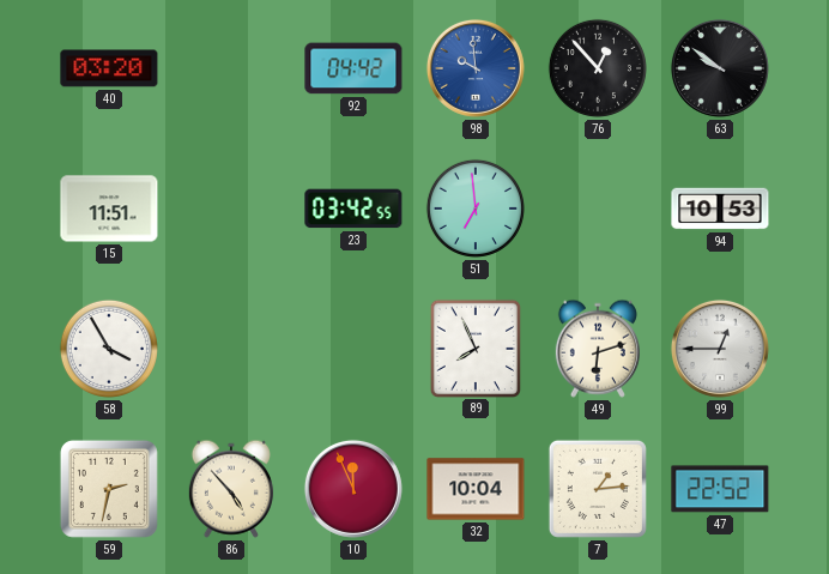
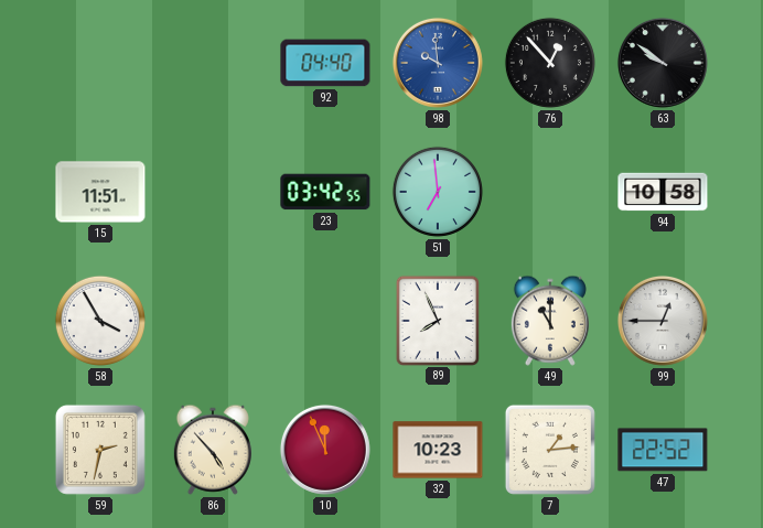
40: 03:20 -> none (109, 68)
92: 04:42 -> 04:40 (325, 63)
94: 10:53 -> 10:58 (663, 192)
49: 6:12 -> 11:00 (550, 321)
32: 10:04 -> 10:23 (438, 450)
